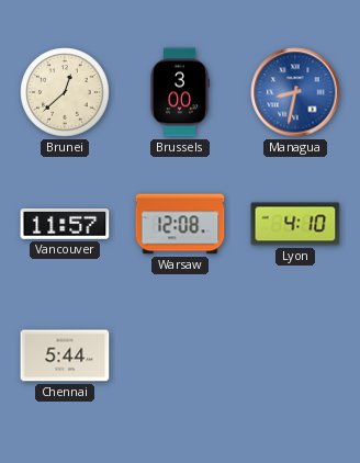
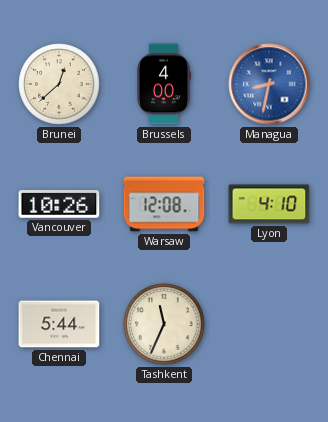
Brussels: 3:00 -> 4:00 (164, 84)
Vancouver: 11:57 -> 10:26 (59, 205)
Tashkent: none -> 11:34 (164, 324)
